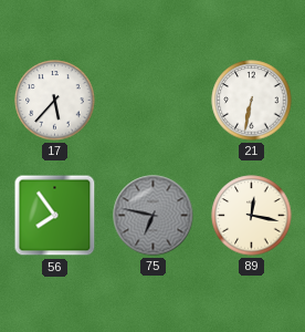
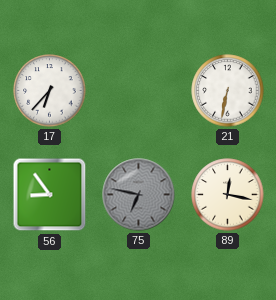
17: 5:37 -> 6:37 (50, 91)
56: 7:54 -> 8:54 (50, 195)
